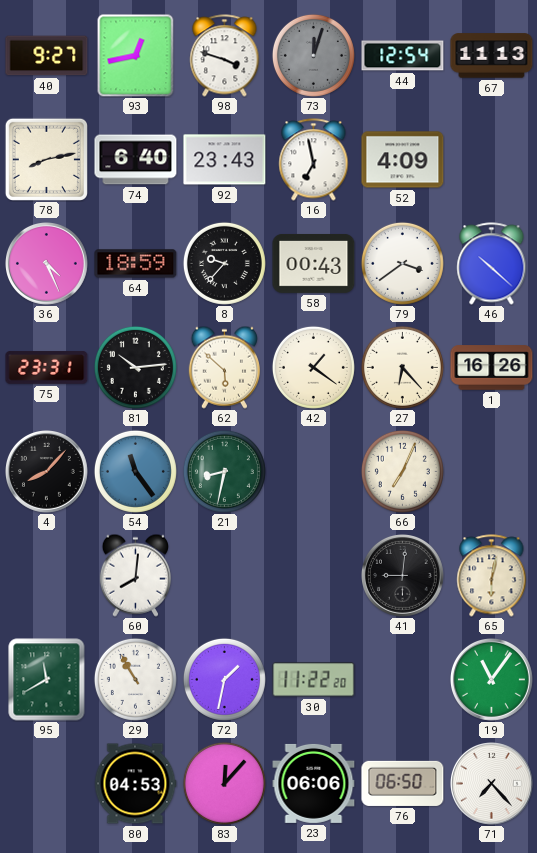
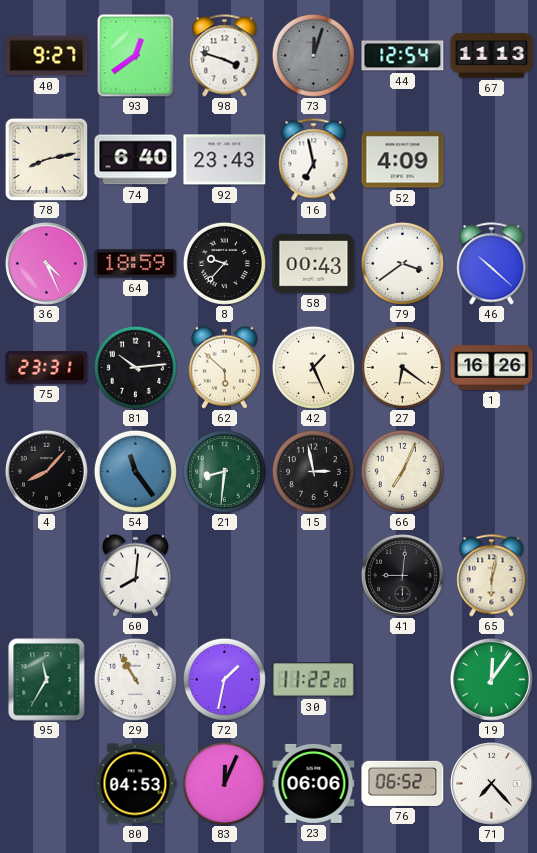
93: 12:43 -> 12:39 (136, 55)
42: 1:21 -> 1:26 (313, 367)
27: 6:23 -> 6:21 (402, 367)
21: 8:32 -> 8:31 (224, 471)
15: none -> 2:58 (313, 471)
95: 11:40 -> 11:35 (47, 680)
19: 11:06 -> 12:06 (492, 680)
83: 12:07 -> 12:04 (224, 783)
76: 06:50 -> 06:52 (403, 783)
